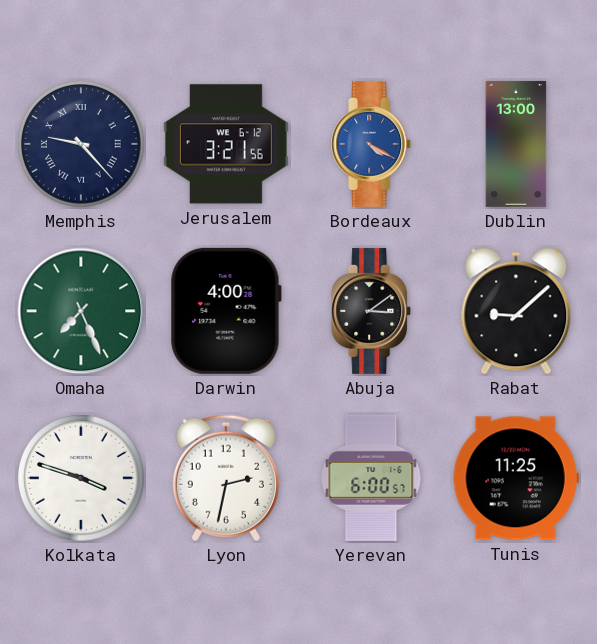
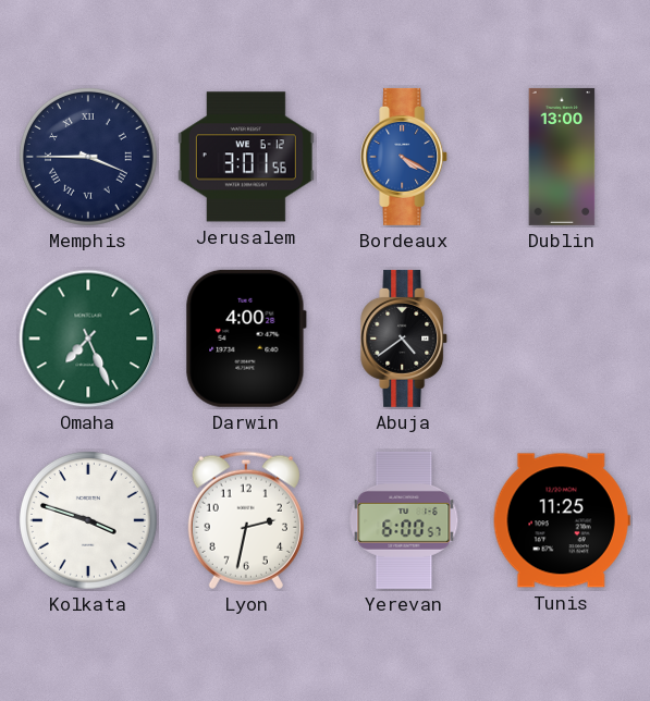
Memphis: 9:23 -> 3:45 (89, 158)
Jerusalem: 3:21 -> 3:01 (246, 157)
Abuja: 3:09 -> 4:39 (405, 339)
Rabat: 9:08 -> none (516, 311)
